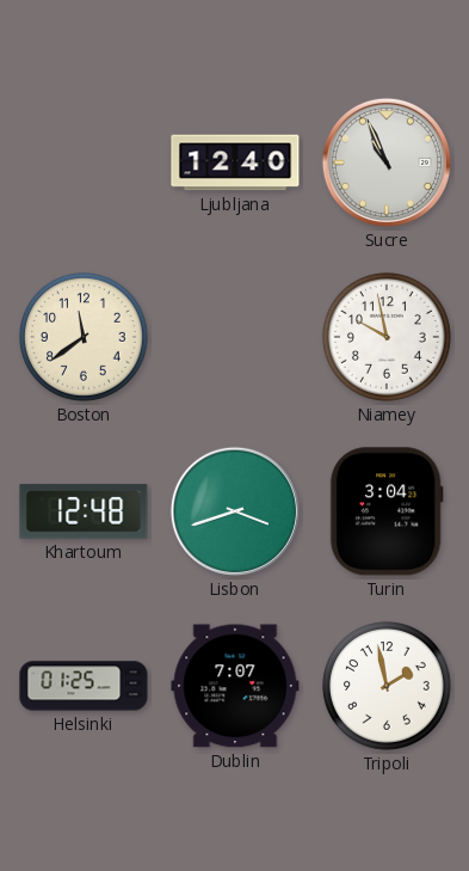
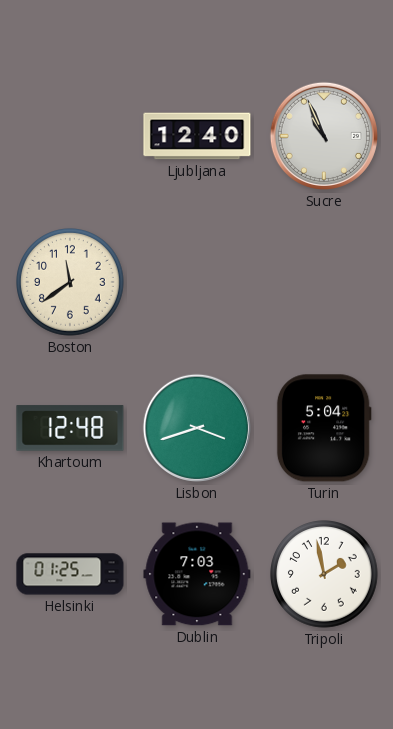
Niamey: 9:58 -> none (388, 338)
Turin: 3:04 -> 5:04 (324, 428)
Dublin: 7:07 -> 7:03 (197, 574)
